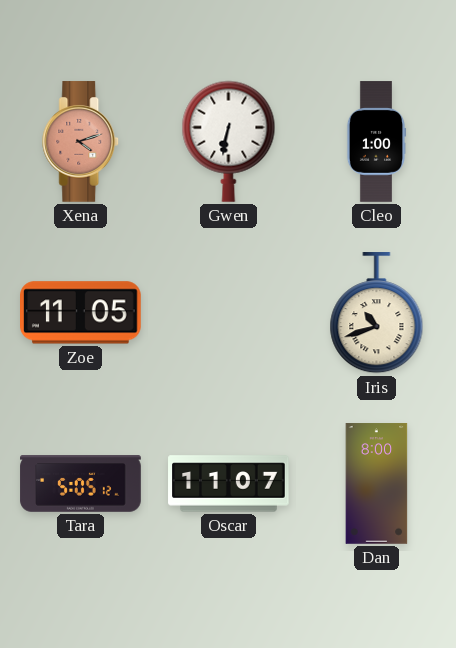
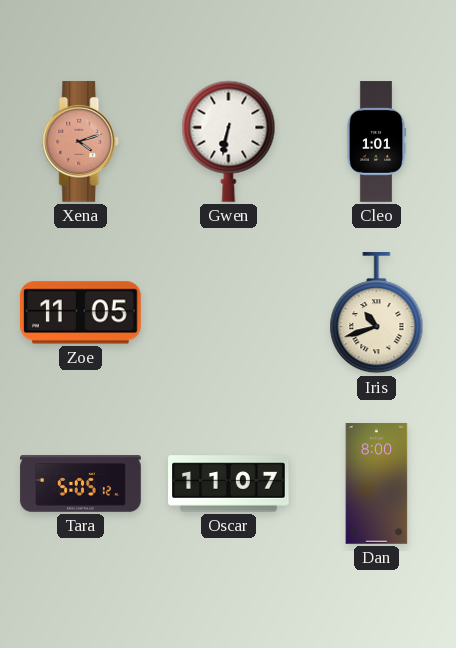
Cleo: 1:00 -> 1:01 (376, 142)
